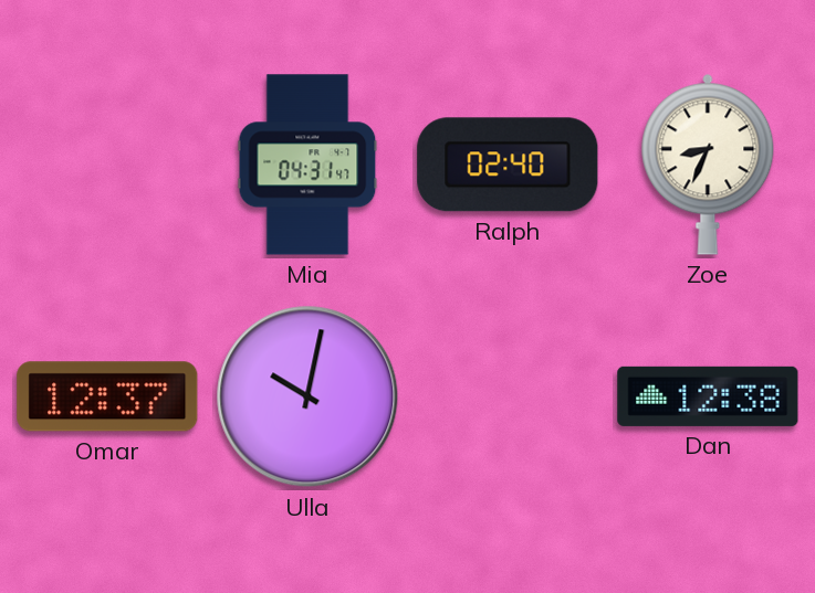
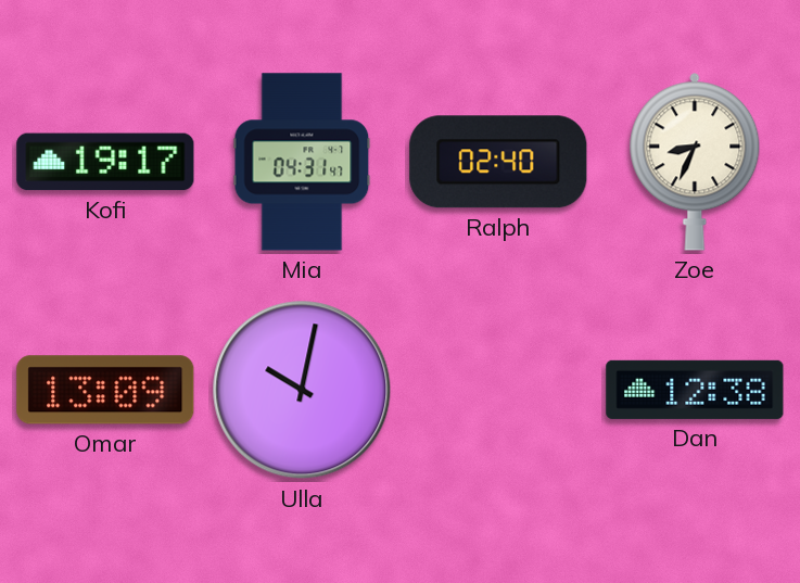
Kofi: none -> 19:17 (105, 162)
Omar: 12:37 -> 13:09 (105, 390)
